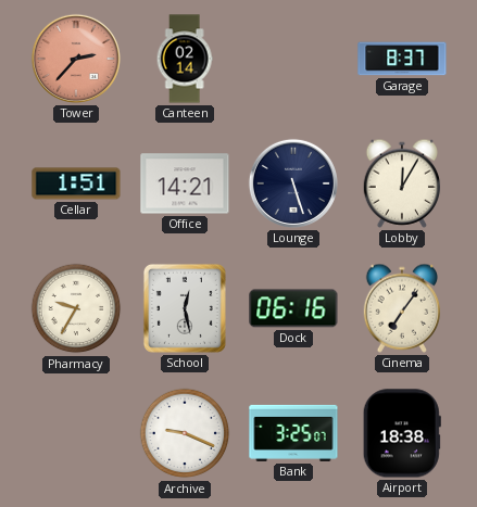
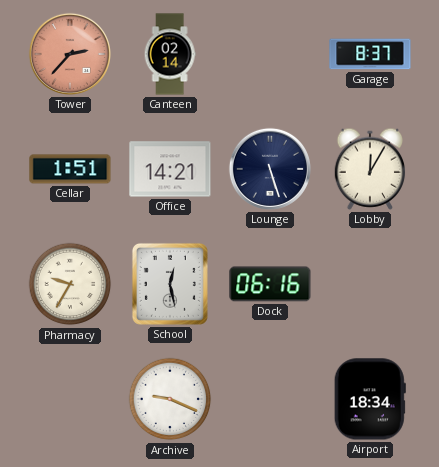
Cinema: 7:06 -> none (402, 308)
Bank: 3:25 -> none (293, 433)
Airport: 18:38 -> 18:34 (370, 399)
